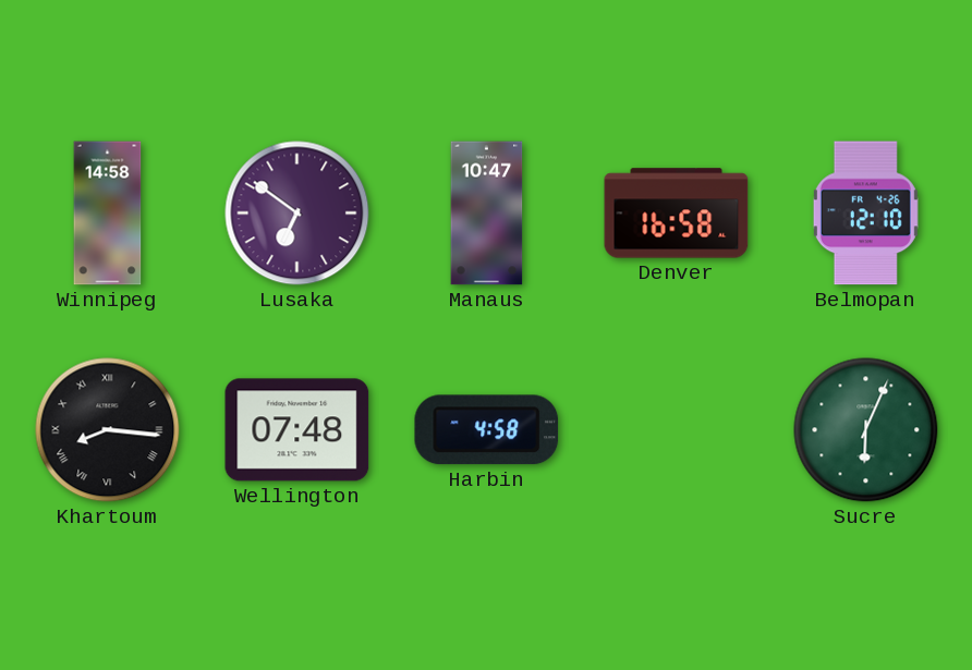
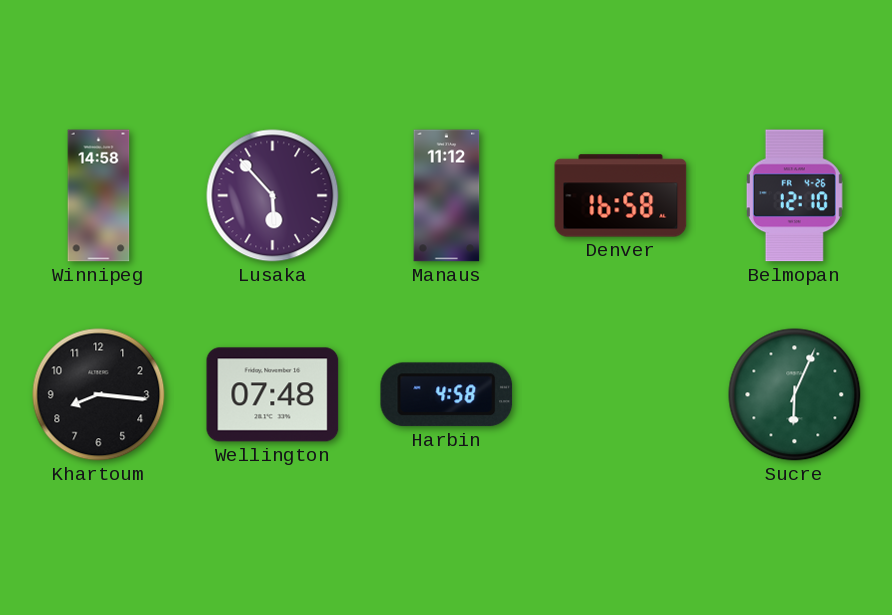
Lusaka: 6:51 -> 5:53 (273, 196)
Manaus: 10:47 -> 11:12 (447, 196)
Khartoum numerals: Roman -> Arabic (99, 395)
